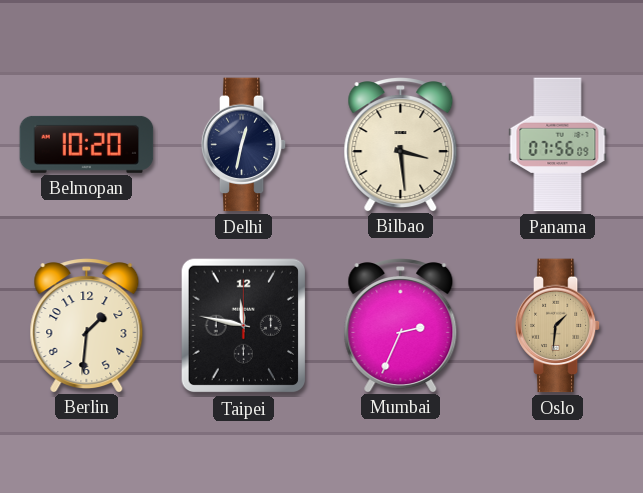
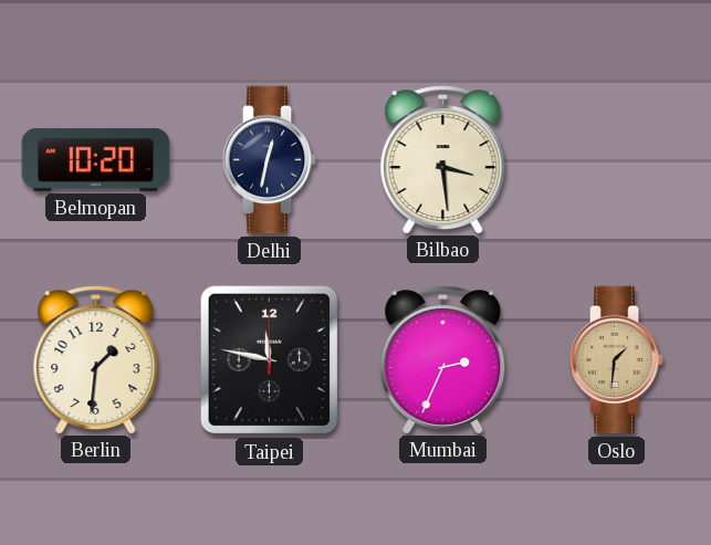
Panama: 07:56 -> none (558, 145)
